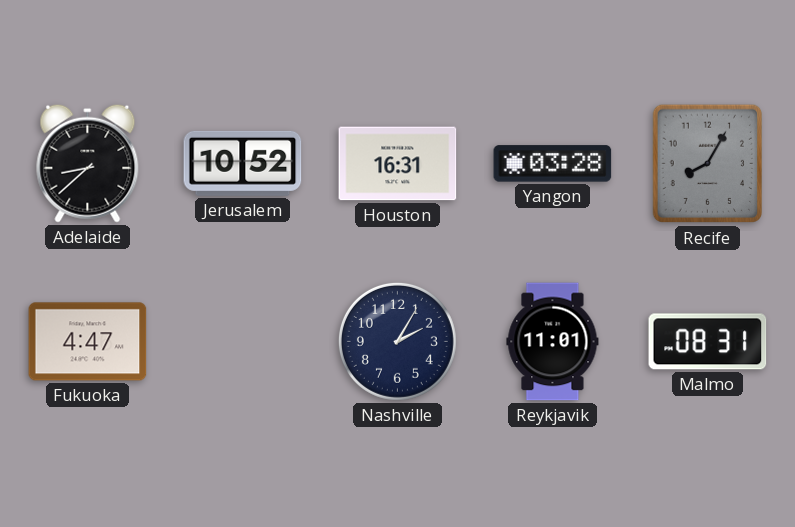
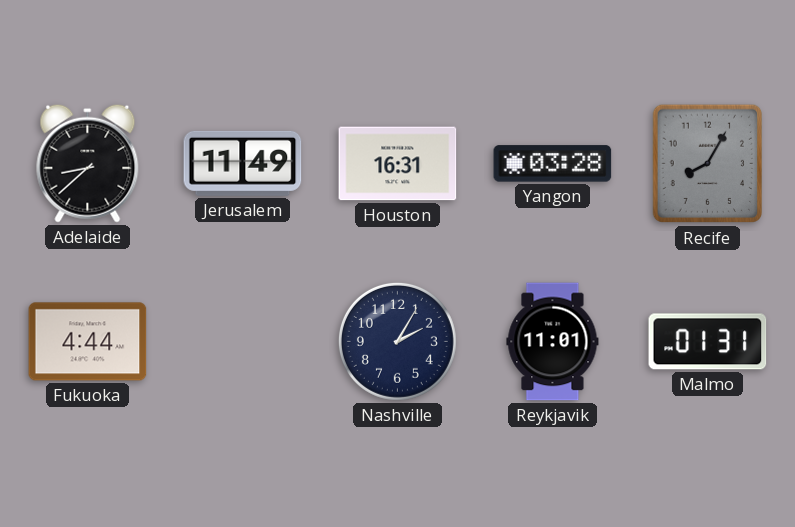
Jerusalem: 10:52 -> 11:49 (243, 163)
Fukuoka: 4:47 -> 4:44 (88, 342)
Malmo: 08:31 -> 01:31 (708, 342)
